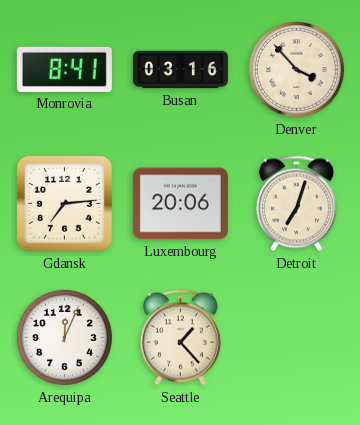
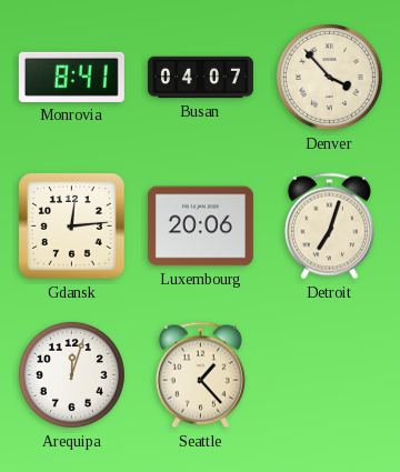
Busan: 03:16 -> 04:07 (200, 78)
Gdansk: 7:14 -> 12:14 (72, 227)
Arequipa: 12:04 -> 12:03 (71, 374)
